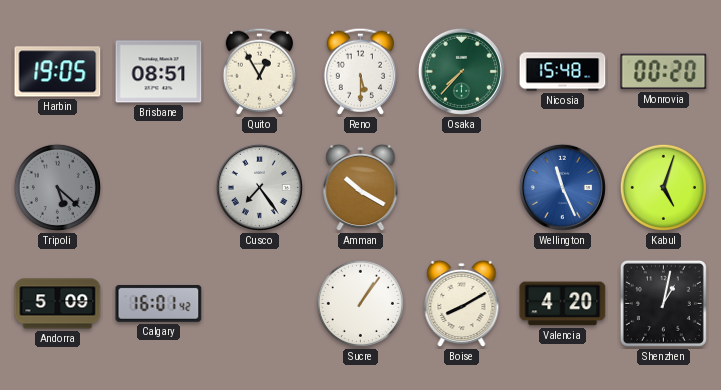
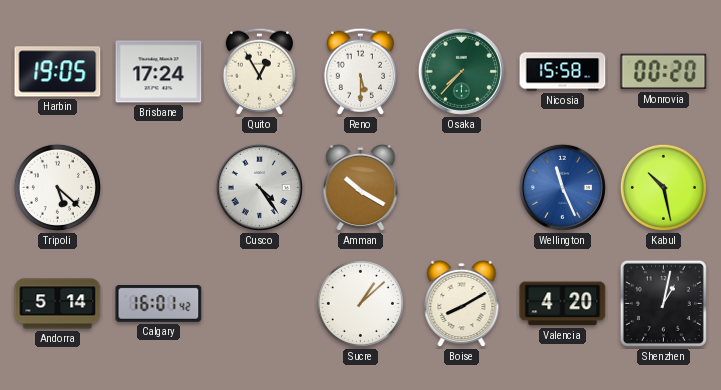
Brisbane: 08:51 -> 17:24 (159, 72)
Nicosia: 15:48 -> 15:58 (563, 72)
Tripoli dial: grey -> white (57, 187)
Cusco: 7:24 -> 4:24 (259, 187)
Kabul: 5:03 -> 10:28 (663, 187)
Andorra: 5:09 -> 5:14 (58, 304)
Sucre: 1:06 -> 1:08 (360, 303)
